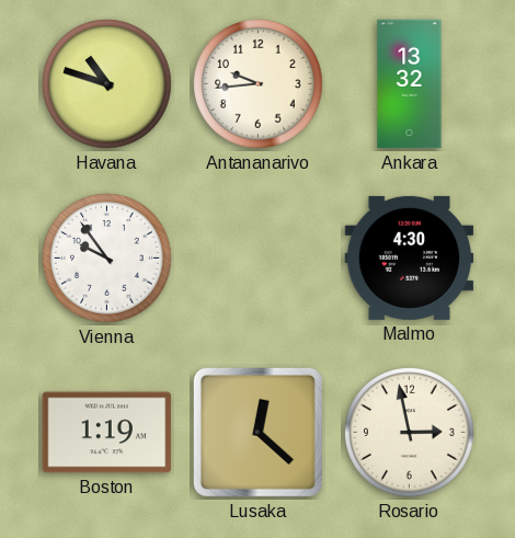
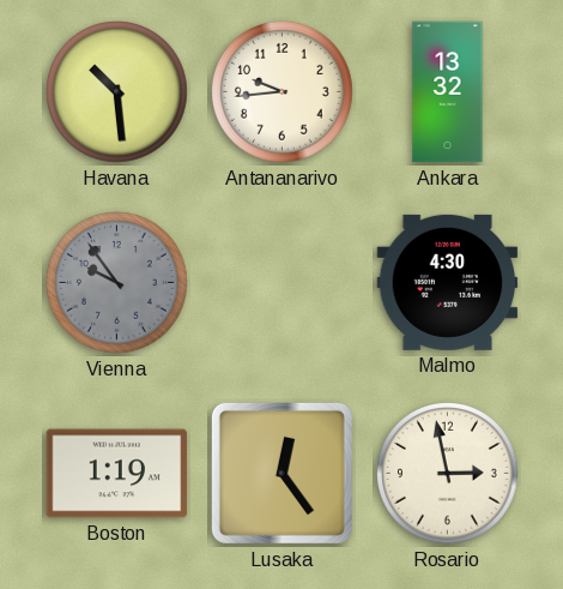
Havana: 10:48 -> 10:29 (117, 92)
Vienna dial: white -> grey (117, 283)
Lusaka: 12:22 -> 12:24 (281, 473)
